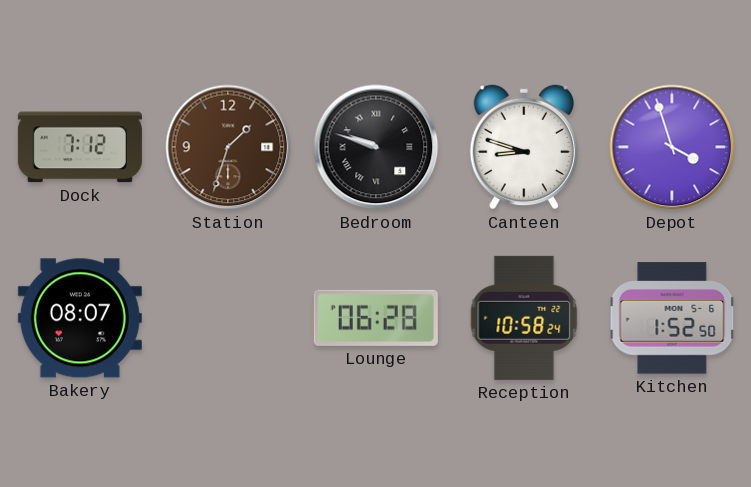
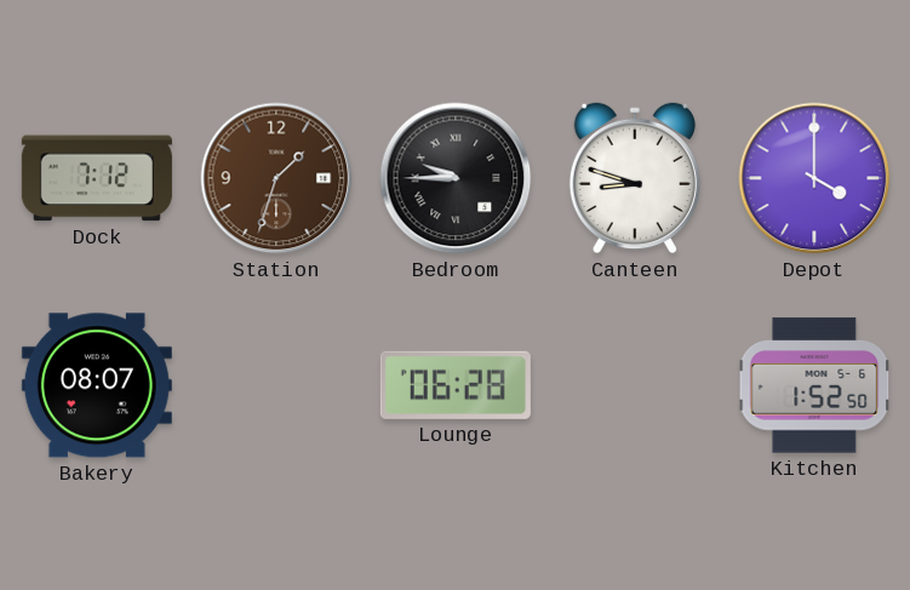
Bedroom: 9:48 -> 9:45 (456, 178)
Depot: 3:57 -> 4:00 (814, 178)
Reception: 10:58 -> none (524, 318)
